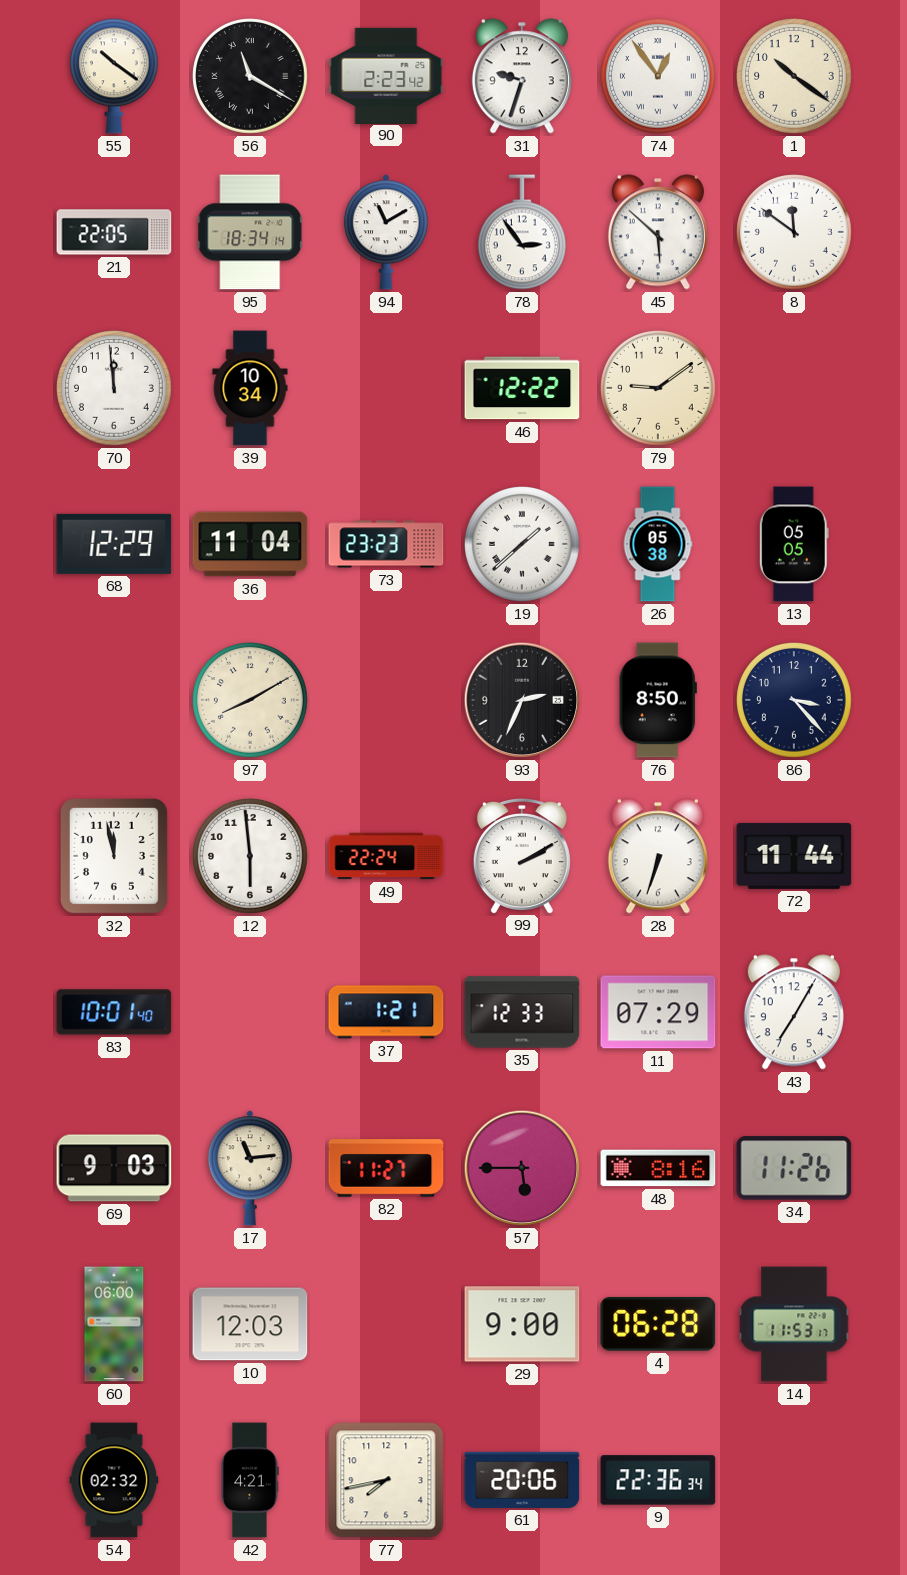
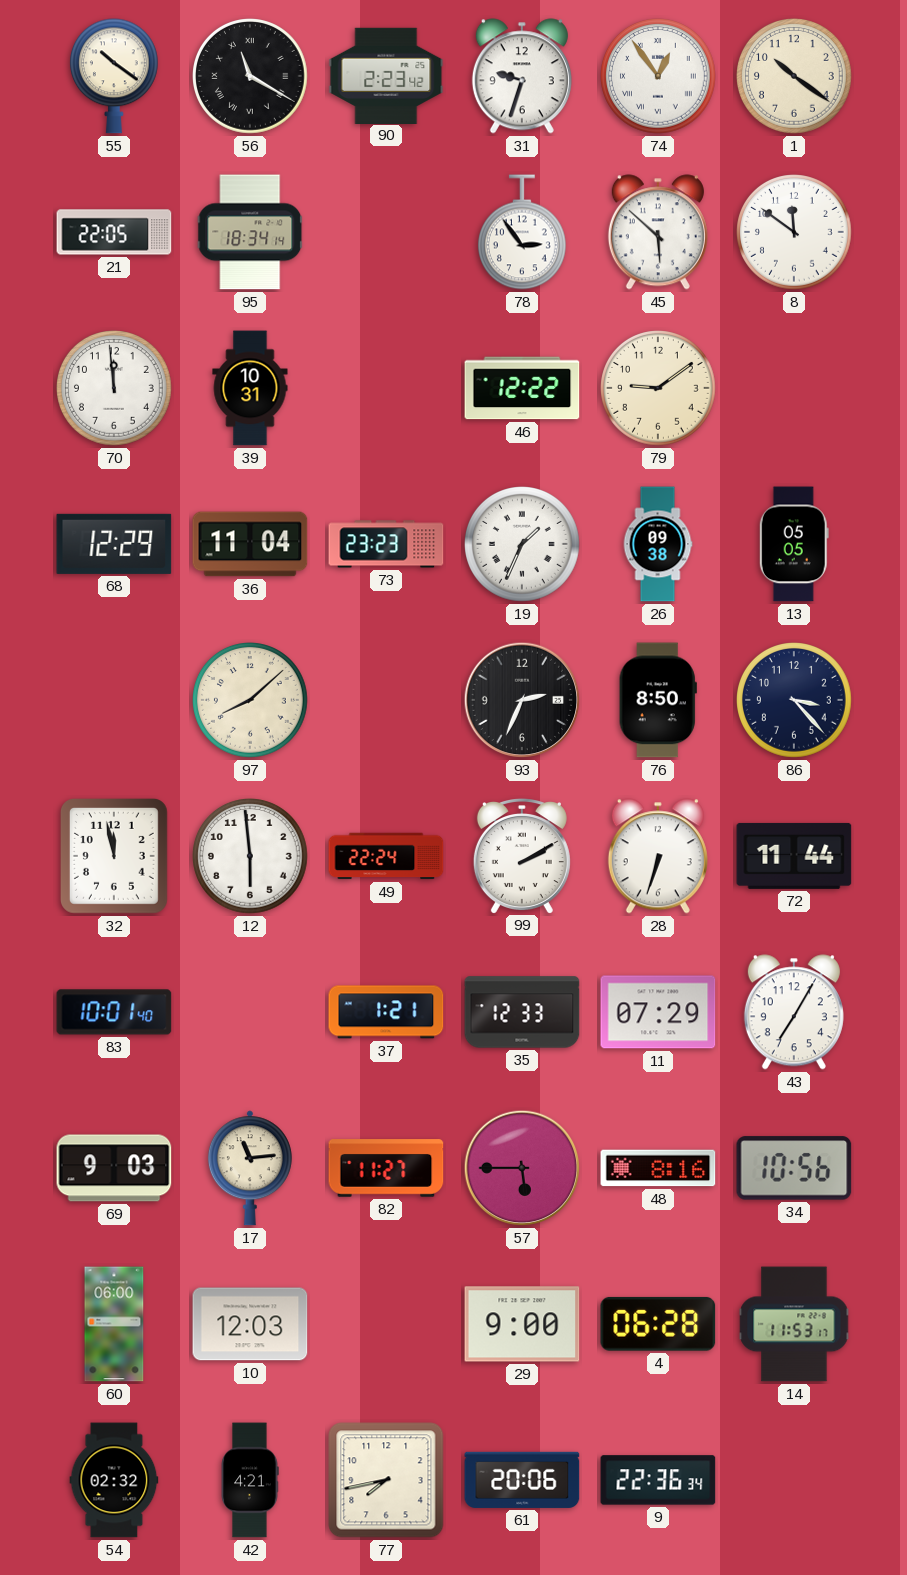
94: 11:10 -> none (386, 232)
39: 10:34 -> 10:31 (250, 388)
19: 1:38 -> 1:34 (523, 545)
26: 05:38 -> 09:38 (658, 544)
97: 8:10 -> 8:08 (251, 701)
34: 11:26 -> 10:56 (794, 1168)
